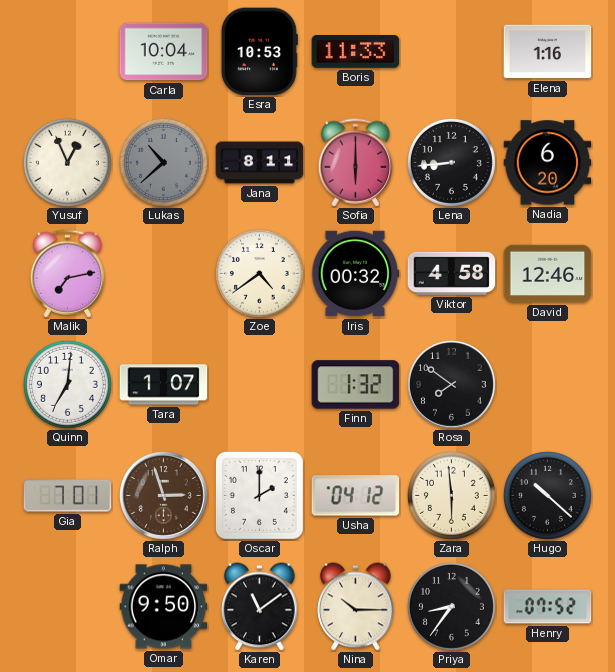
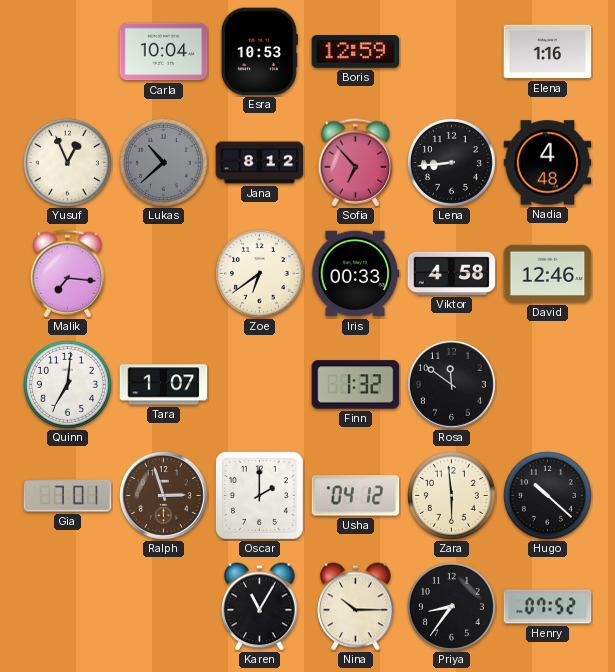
Boris: 11:33 -> 12:59 (356, 52)
Jana: 8:11 -> 8:12 (260, 163)
Sofia: 6:00 -> 6:53 (356, 163)
Nadia: 6:20 -> 4:48 (548, 163)
Malik: 7:13 -> 7:16 (68, 274)
Zoe: 4:39 -> 6:39 (259, 273)
Iris: 00:32 -> 00:33 (355, 274)
Rosa: 7:51 -> 11:51 (451, 384)
Omar: 9:50 -> none (164, 607)
Karen: 11:09 -> 11:05 (260, 607)
